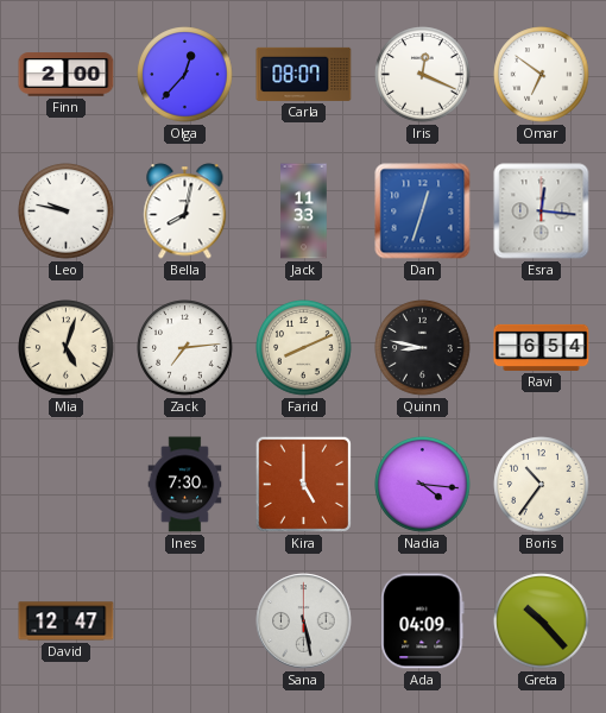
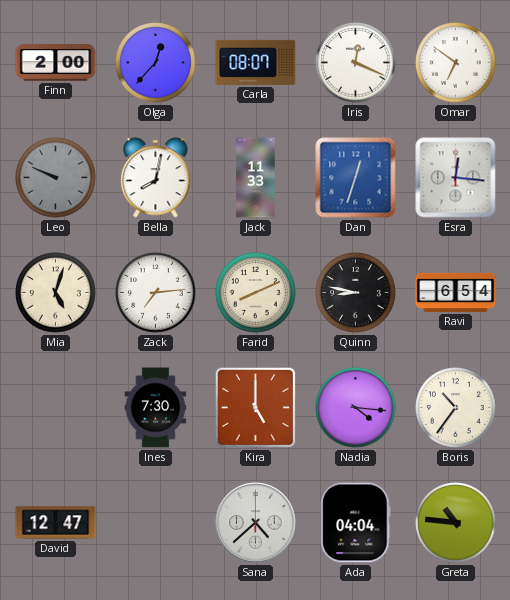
Leo: 9:47 -> 9:49 (56, 178)
Leo dial: white -> grey (56, 178)
Sana: 5:28 -> 4:38 (256, 523)
Ada: 04:09 -> 04:04 (356, 523)
Greta: 10:23 -> 10:46 (456, 523)
